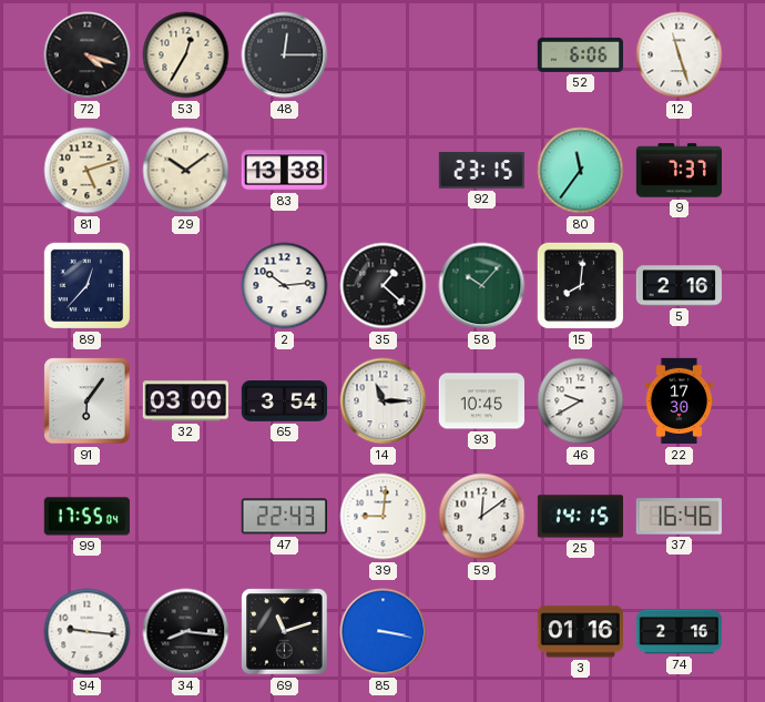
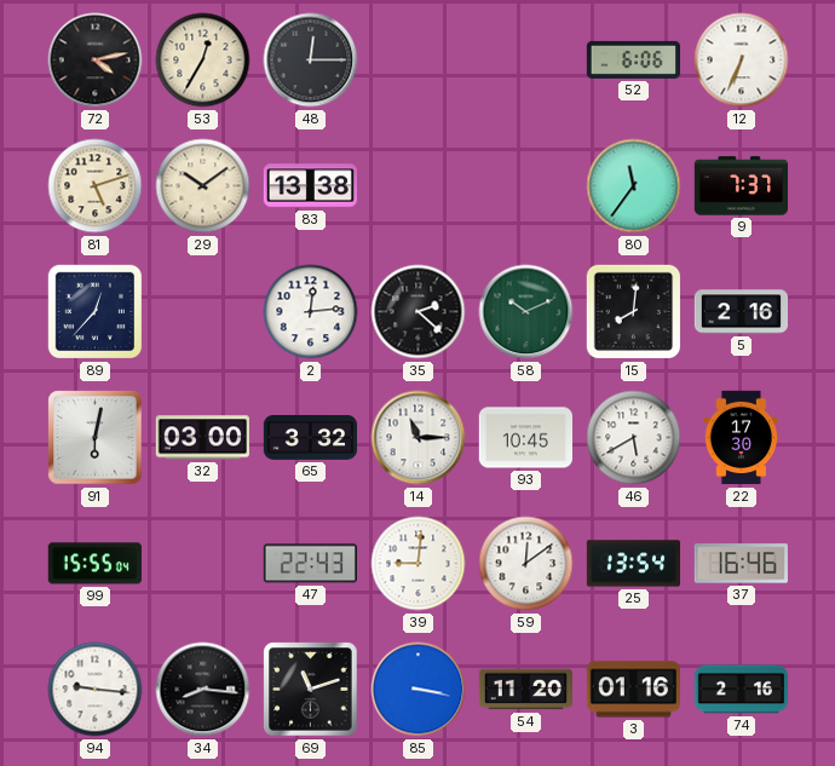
72: 4:18 -> 4:13 (96, 61)
12: 11:27 -> 6:34 (742, 61)
92: 23:15 -> none (481, 171)
2: 10:14 -> 12:14 (311, 312)
35: 1:22 -> 2:22 (419, 312)
58: 10:07 -> 10:11 (526, 312)
91: 6:06 -> 6:02 (96, 438)
65: 3:54 -> 3:32 (311, 438)
46: 9:40 -> 5:40 (634, 438)
99: 17:55 -> 15:55 (94, 564)
25: 14:15 -> 13:54 (633, 564)
54: none -> 11:20 (525, 690)
